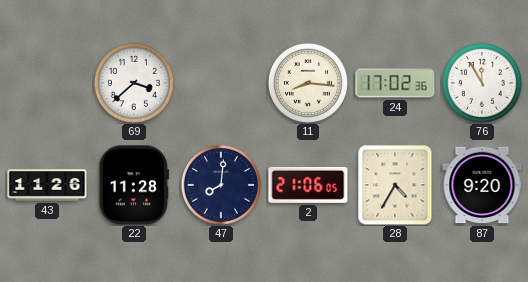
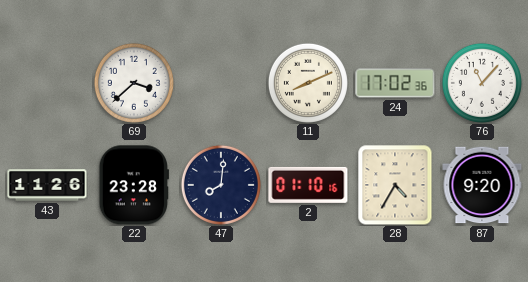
11: 8:16 -> 8:11 (308, 83)
76: 11:55 -> 11:07 (482, 83)
22: 11:28 -> 23:28 (134, 185)
2: 21:06 -> 01:10 (308, 185)
